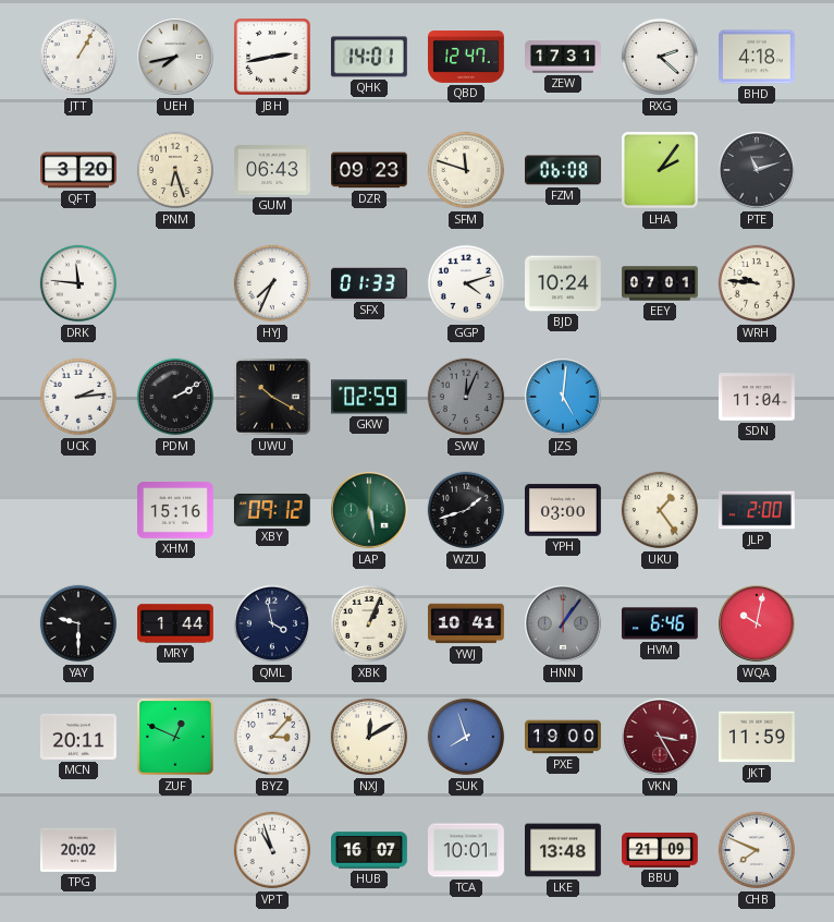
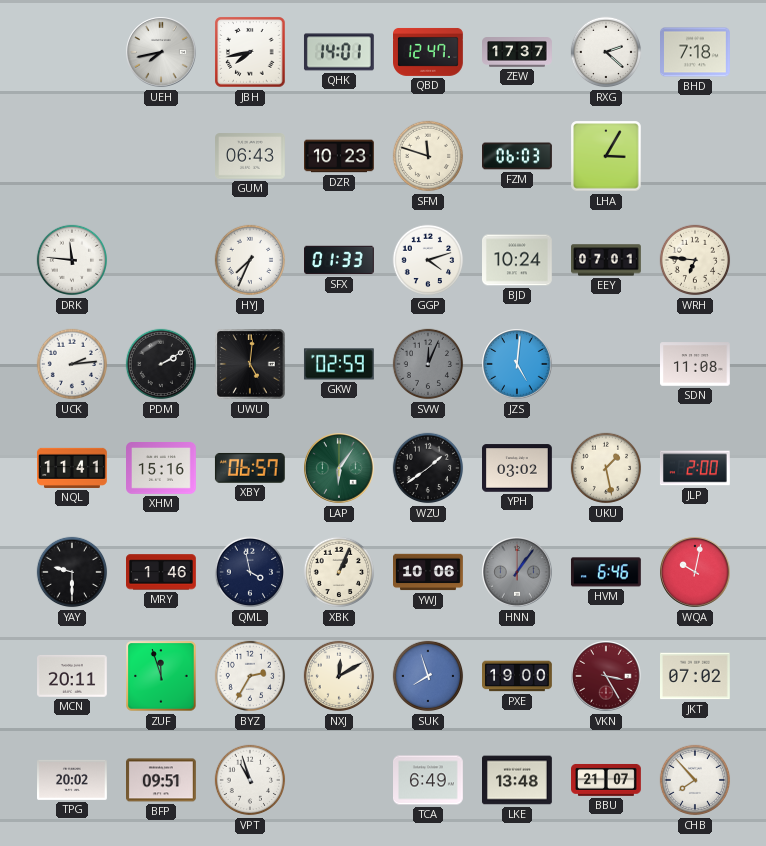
JTT: 1:05 -> none (78, 57)
JBH: 2:43 -> 7:43 (250, 52)
ZEW: 17:31 -> 17:37 (517, 52)
BHD: 4:18 -> 7:18 (696, 52)
QFT: 3:20 -> none (79, 170)
PNM: 6:27 -> none (175, 170)
DZR: 09:23 -> 10:23 (340, 156)
FZM: 06:08 -> 06:03 (518, 156)
LHA: 2:06 -> 3:05 (606, 156)
PTE: 11:12 -> none (757, 170)
WRH: 9:46 -> 6:46 (695, 260)
UWU: 10:20 -> 5:01 (250, 364)
SDN: 11:04 -> 11:08 (696, 364)
NQL: none -> 11:41 (73, 468)
XBY: 09:12 -> 06:57 (250, 468)
LAP: 5:28 -> 6:06 (339, 468)
WZU: 1:42 -> 1:39 (428, 468)
YPH: 03:00 -> 03:02 (518, 468)
UKU: 1:24 -> 1:28 (606, 468)
MRY: 1:44 -> 1:46 (162, 572)
YWJ: 10:41 -> 10:06 (429, 572)
ZUF: 12:49 -> 11:57 (161, 676)
BYZ: 3:07 -> 2:35 (250, 676)
JKT: 11:59 -> 07:02 (696, 676)
BFP: none -> 09:51 (162, 780)
HUB: 16:07 -> none (370, 850)
TCA: 10:01 -> 6:49 (429, 780)
BBU: 21:09 -> 21:07 (607, 780)
CHB: 7:49 -> 7:53 (695, 780)
